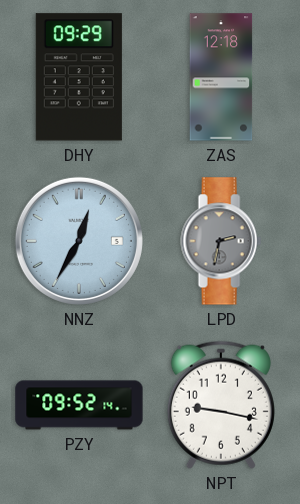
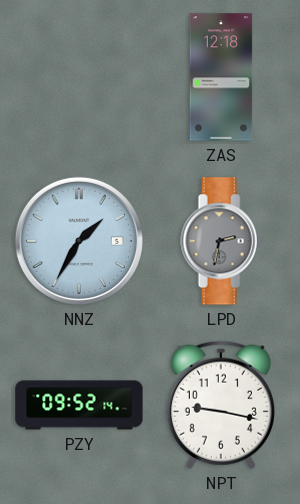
DHY: 09:29 -> none (79, 77)
NNZ: 12:35 -> 1:35 (79, 241)
